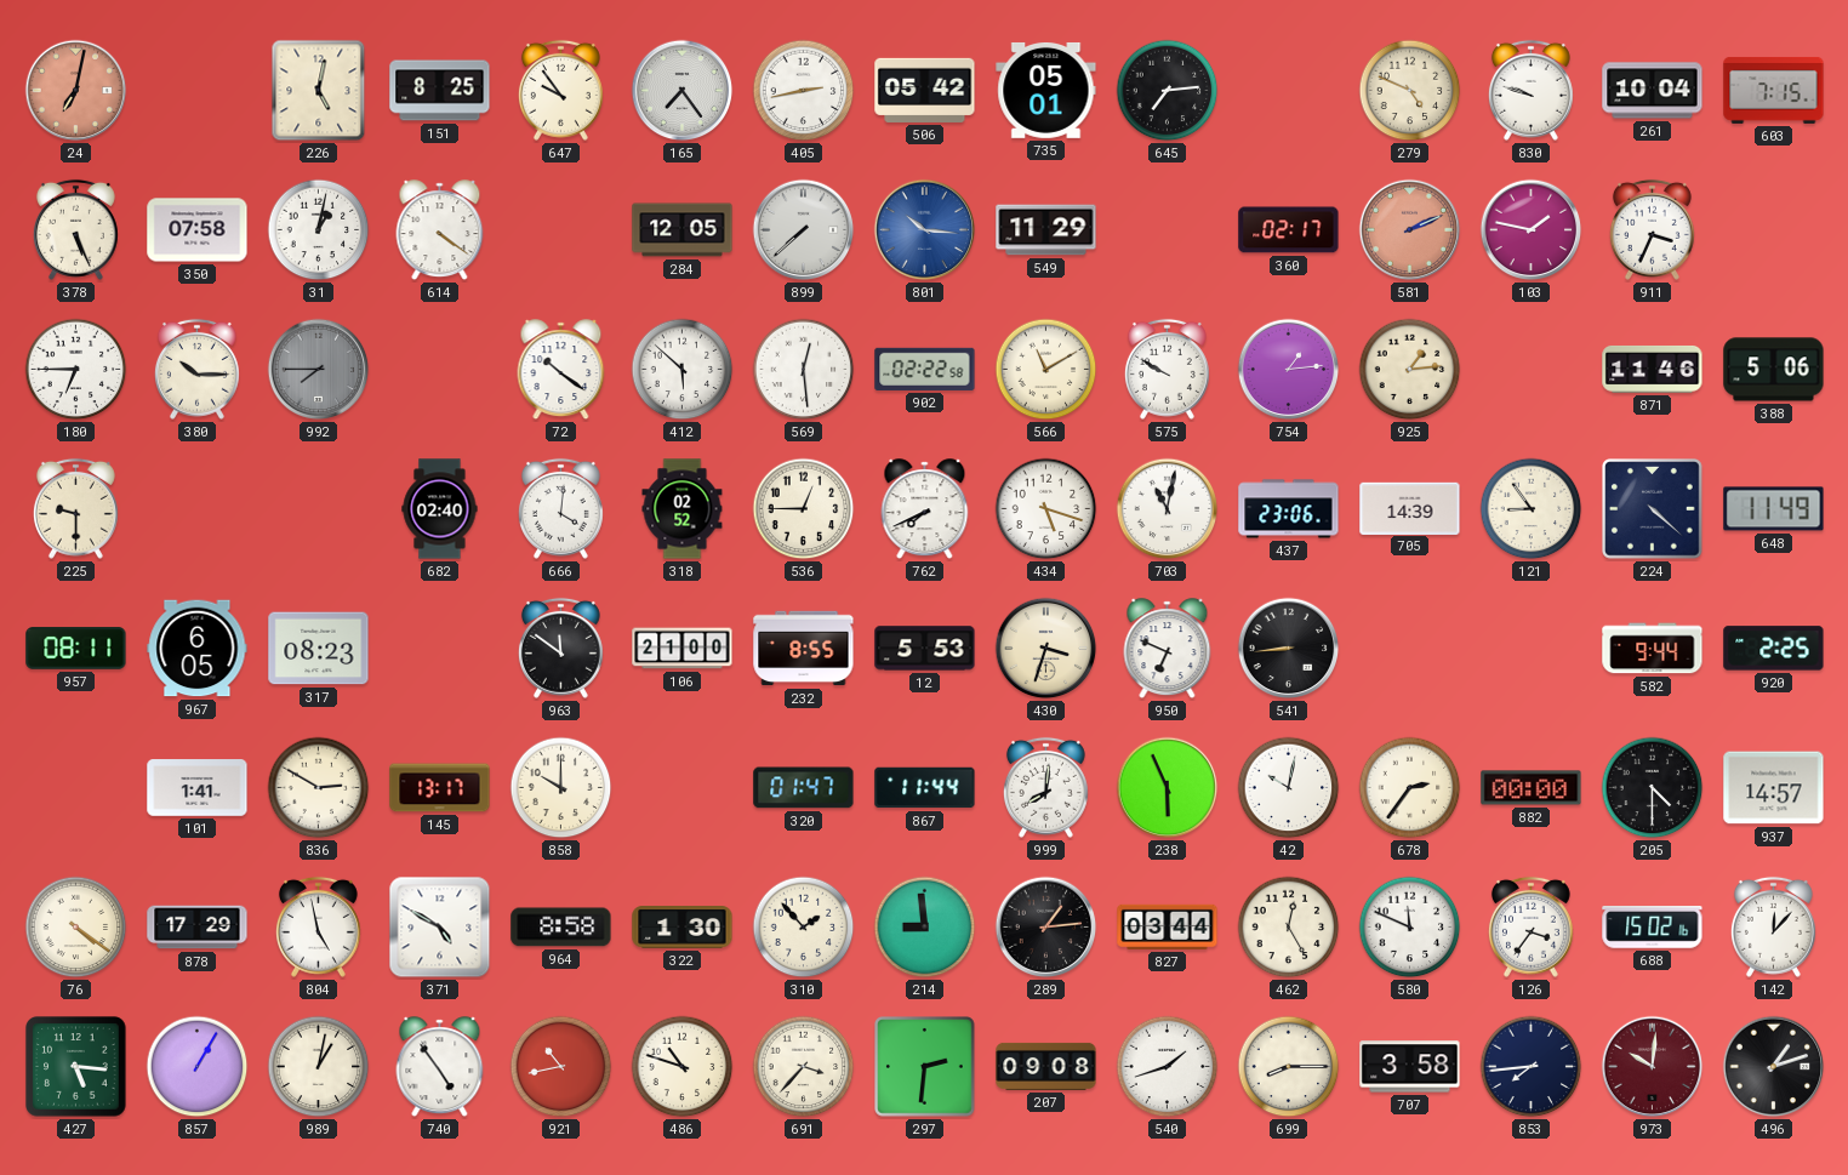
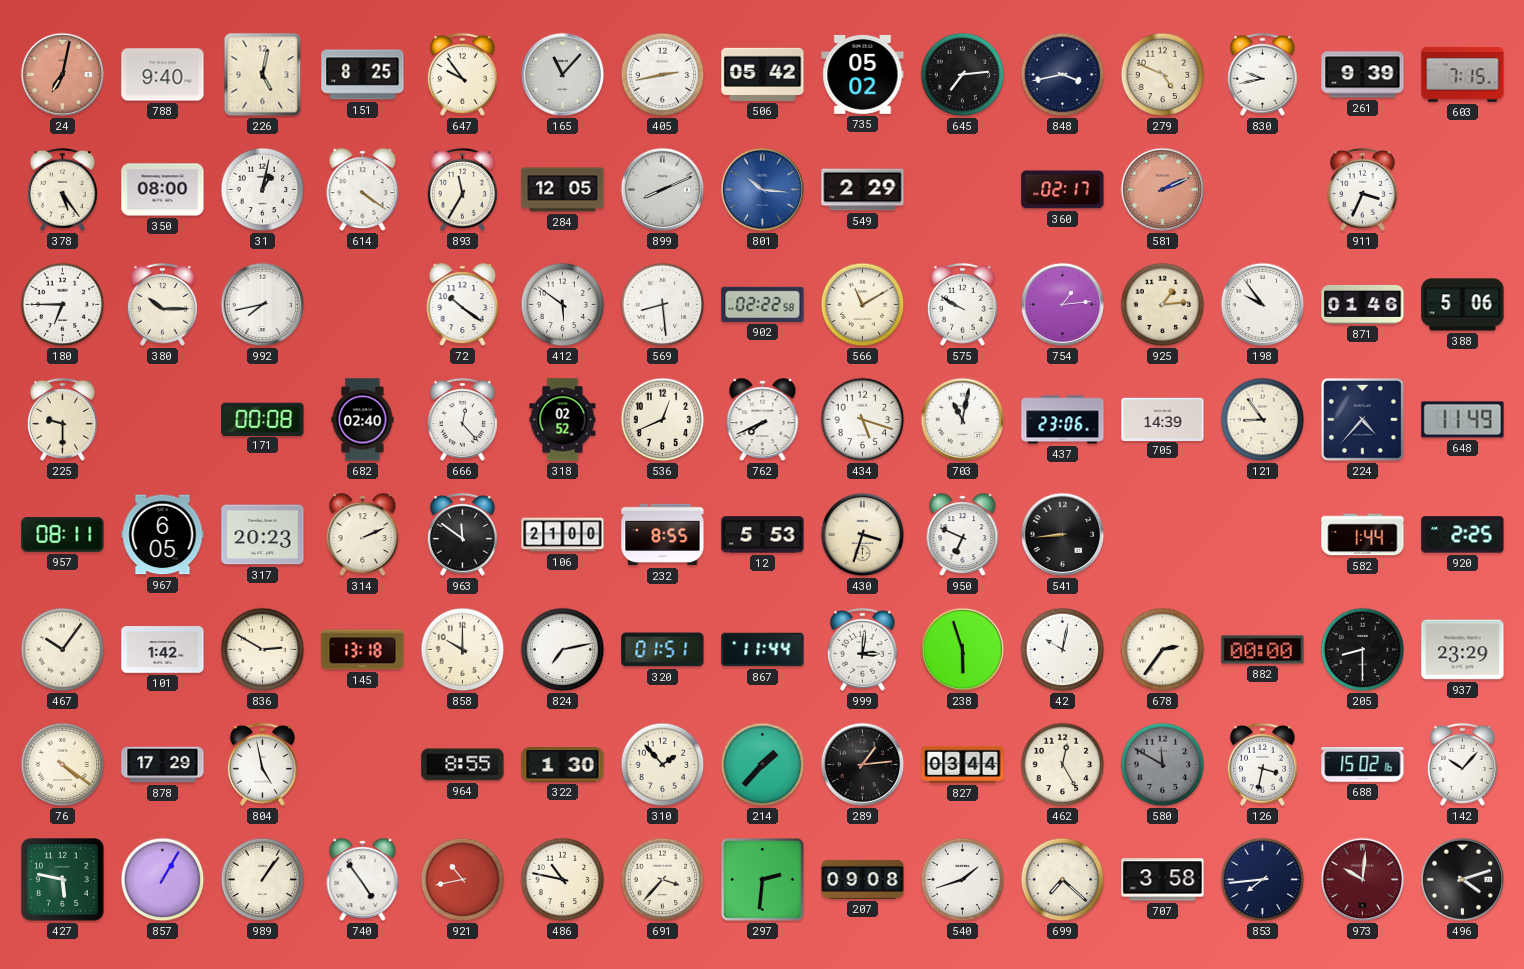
788: none -> 9:40 (163, 75)
165: 7:24 -> 11:07 (563, 75)
735: 05:01 -> 05:02 (863, 74)
848: none -> 3:43 (1063, 75)
830: 9:48 -> 9:43 (1262, 74)
261: 10:04 -> 9:39 (1363, 75)
378: 5:26 -> 5:24 (62, 189)
350: 07:58 -> 08:00 (163, 190)
893: none -> 11:35 (462, 189)
899: 7:38 -> 8:11 (663, 190)
549: 11:29 -> 2:29 (863, 190)
103: 1:47 -> none (1532, 230)
992: 7:45 -> 7:43 (263, 305)
992 dial: grey -> white (263, 305)
412: 5:52 -> 5:51 (563, 305)
569: 12:29 -> 8:29 (663, 305)
198: none -> 9:54 (1263, 305)
871: 11:46 -> 01:46 (1363, 304)
171: none -> 00:08 (263, 419)
666: 4:01 -> 12:23 (462, 419)
536: 12:45 -> 12:41 (663, 420)
224: 4:22 -> 4:37 (1363, 420)
317: 08:23 -> 20:23 (263, 535)
314: none -> 2:11 (363, 535)
582: 9:44 -> 1:44 (1363, 535)
467: none -> 10:06 (63, 650)
101: 1:41 -> 1:42 (163, 650)
145: 13:17 -> 13:18 (363, 650)
824: none -> 7:13 (563, 650)
320: 01:47 -> 01:51 (663, 650)
999: 8:01 -> 3:01 (862, 649)
238: 5:56 -> 5:57 (963, 650)
205: 4:30 -> 8:30 (1363, 650)
937: 14:57 -> 23:29 (1463, 650)
371: 4:50 -> none (440, 928)
964: 8:58 -> 8:55 (463, 765)
214: 8:59 -> 1:37 (763, 765)
580: 11:49 -> 11:50 (1163, 765)
580 dial: white -> grey (1163, 765)
126: 3:36 -> 3:32 (1262, 764)
142: 12:07 -> 10:07 (1462, 764)
427: 5:16 -> 5:47 (63, 880)
989: 1:02 -> 1:06 (263, 880)
486: 10:48 -> 10:47 (563, 880)
699: 8:15 -> 7:22 (1063, 880)
496: 1:12 -> 4:12 (1463, 880)
